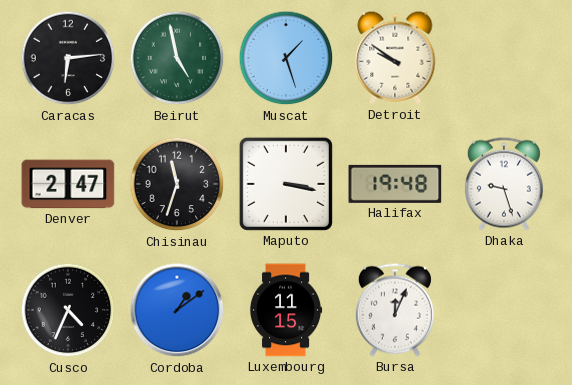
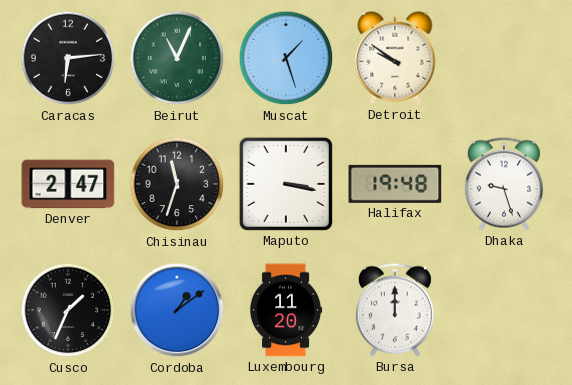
Beirut: 4:58 -> 11:04 (177, 58)
Cusco: 4:34 -> 1:34 (68, 310)
Luxembourg: 11:15 -> 11:20 (286, 310)
Bursa: 12:04 -> 12:00 (395, 310)
